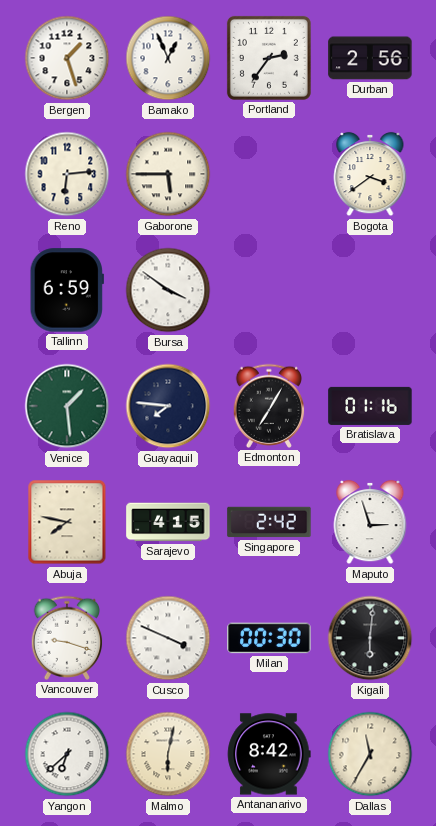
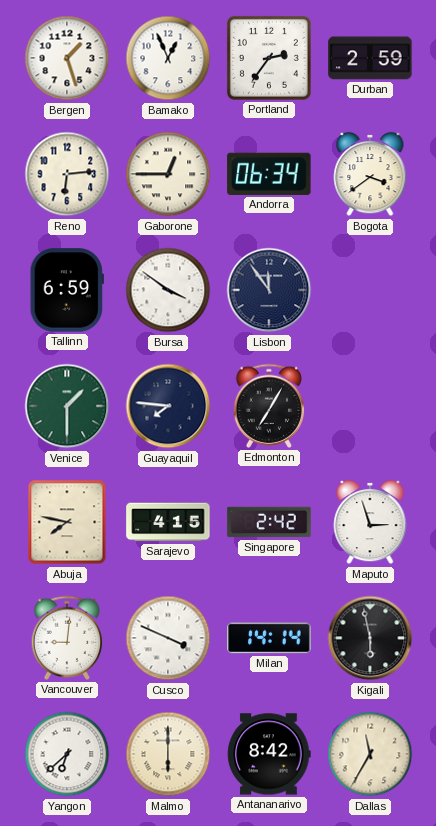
Durban: 2:56 -> 2:59 (370, 58)
Gaborone: 5:45 -> 12:45 (168, 174)
Andorra: none -> 06:34 (269, 174)
Lisbon: none -> 11:54 (269, 290)
Venice: 1:29 -> 1:30 (67, 406)
Bratislava: 01:16 -> none (370, 406)
Vancouver: 9:18 -> 9:01 (67, 638)
Milan: 00:30 -> 14:14 (269, 638)
Kigali: 6:01 -> 5:58 (370, 638)
Malmo: 6:02 -> 6:00 (168, 754)
